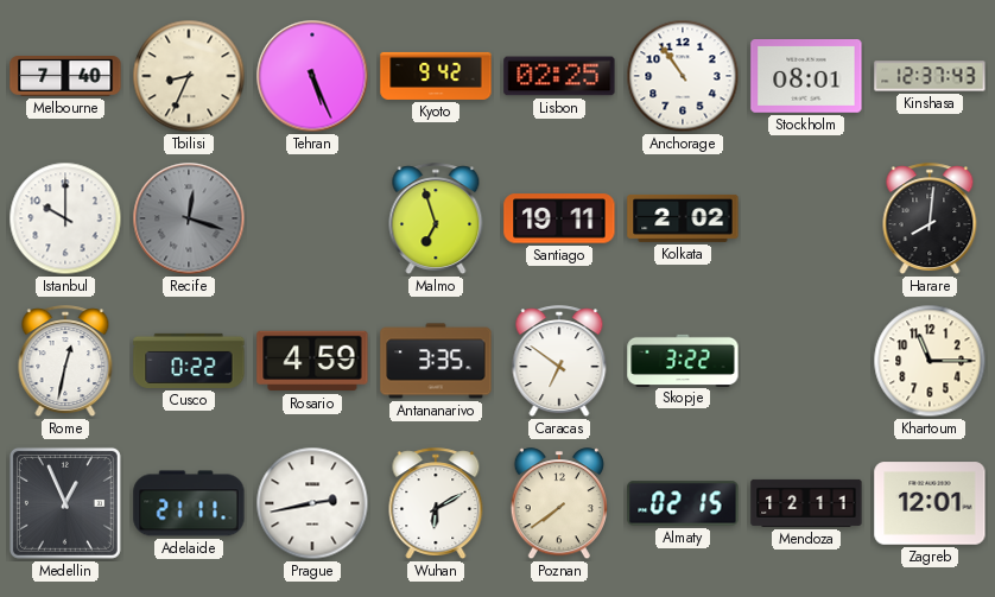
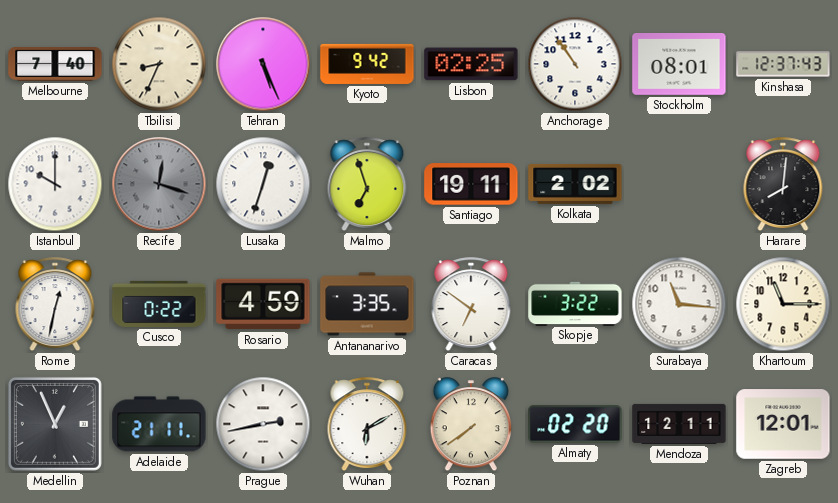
Lusaka: none -> 12:33 (263, 184)
Surabaya: none -> 11:16 (679, 304)
Almaty: 02:15 -> 02:20 (575, 424)
